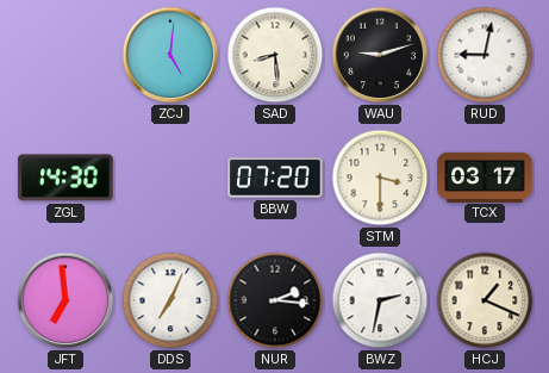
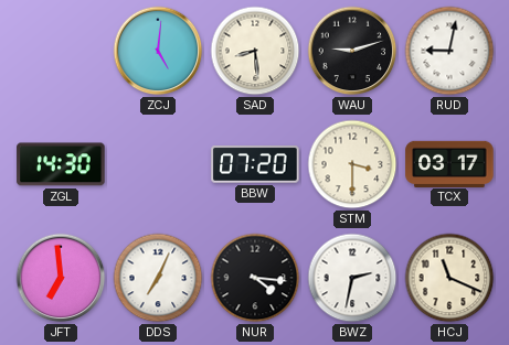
NUR: 2:16 -> 4:16 (255, 278)
HCJ: 1:19 -> 11:19 (449, 278)
